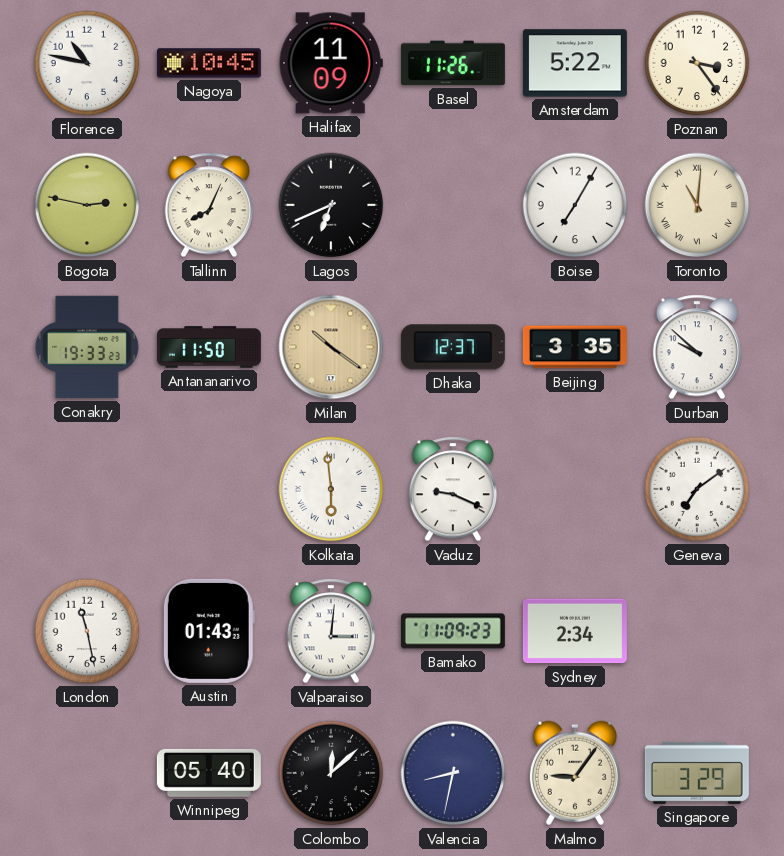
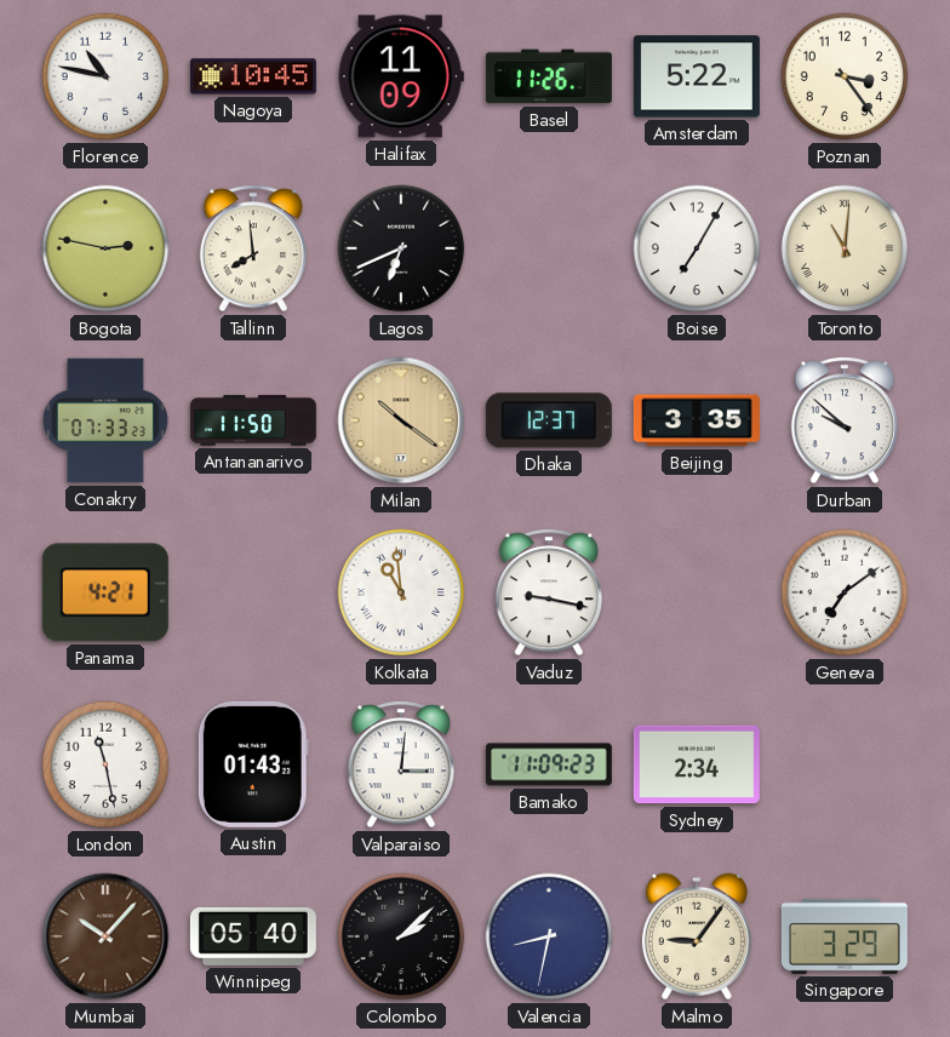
Tallinn: 8:04 -> 7:59 (252, 248)
Conakry: 19:33 -> 07:33 (105, 420)
Panama: none -> 4:21 (105, 592)
Kolkata: 5:59 -> 10:59 (401, 592)
Vaduz: 9:19 -> 9:17 (548, 592)
Mumbai: none -> 10:07 (105, 936)
Colombo: 12:08 -> 2:08 (401, 936)
